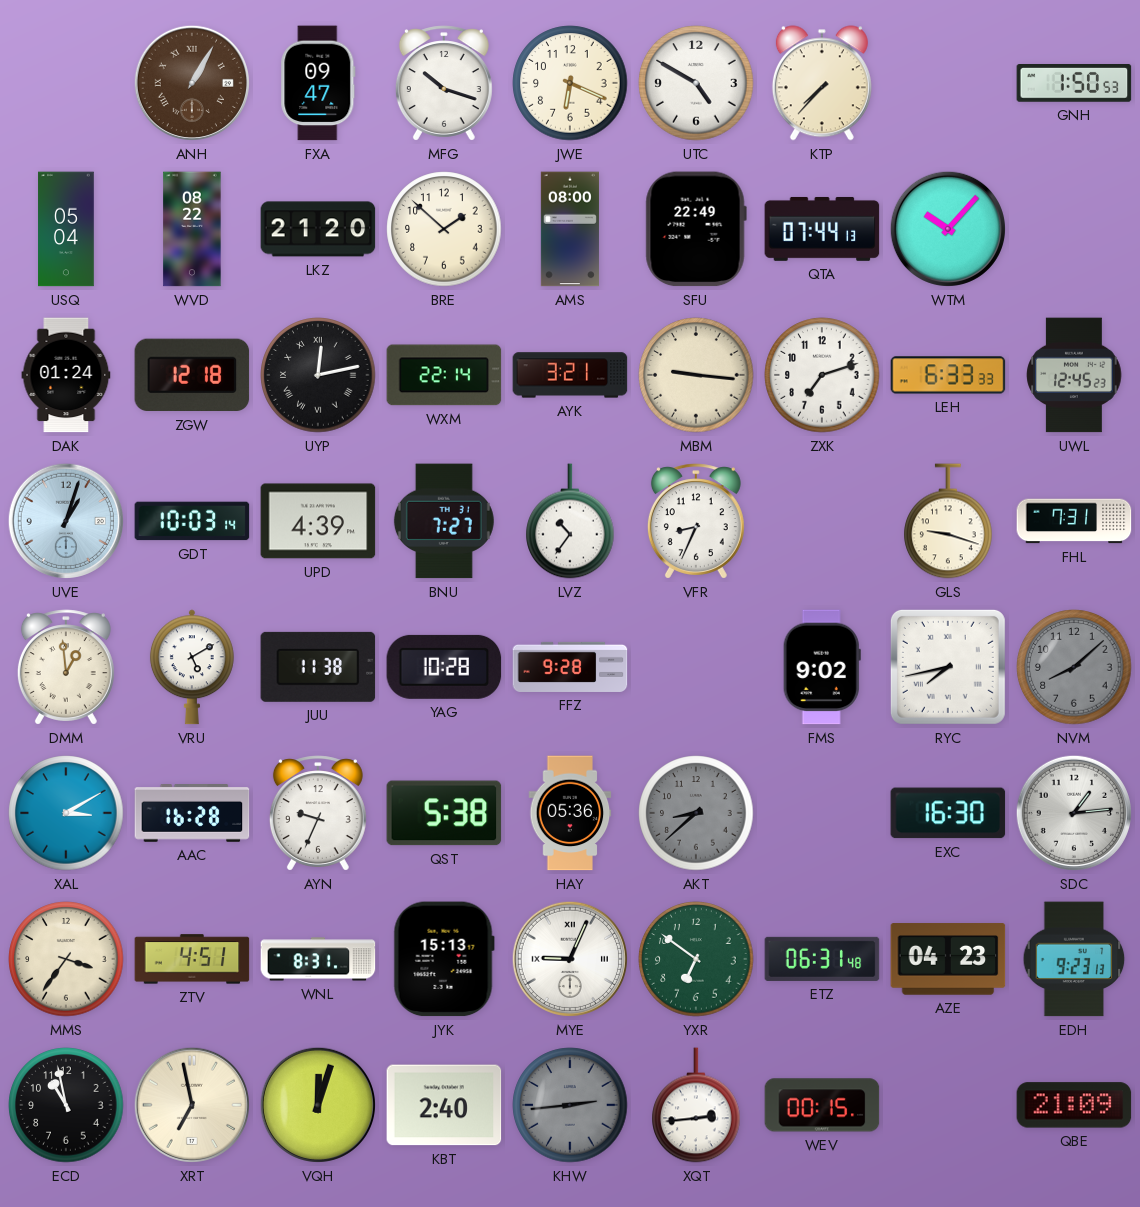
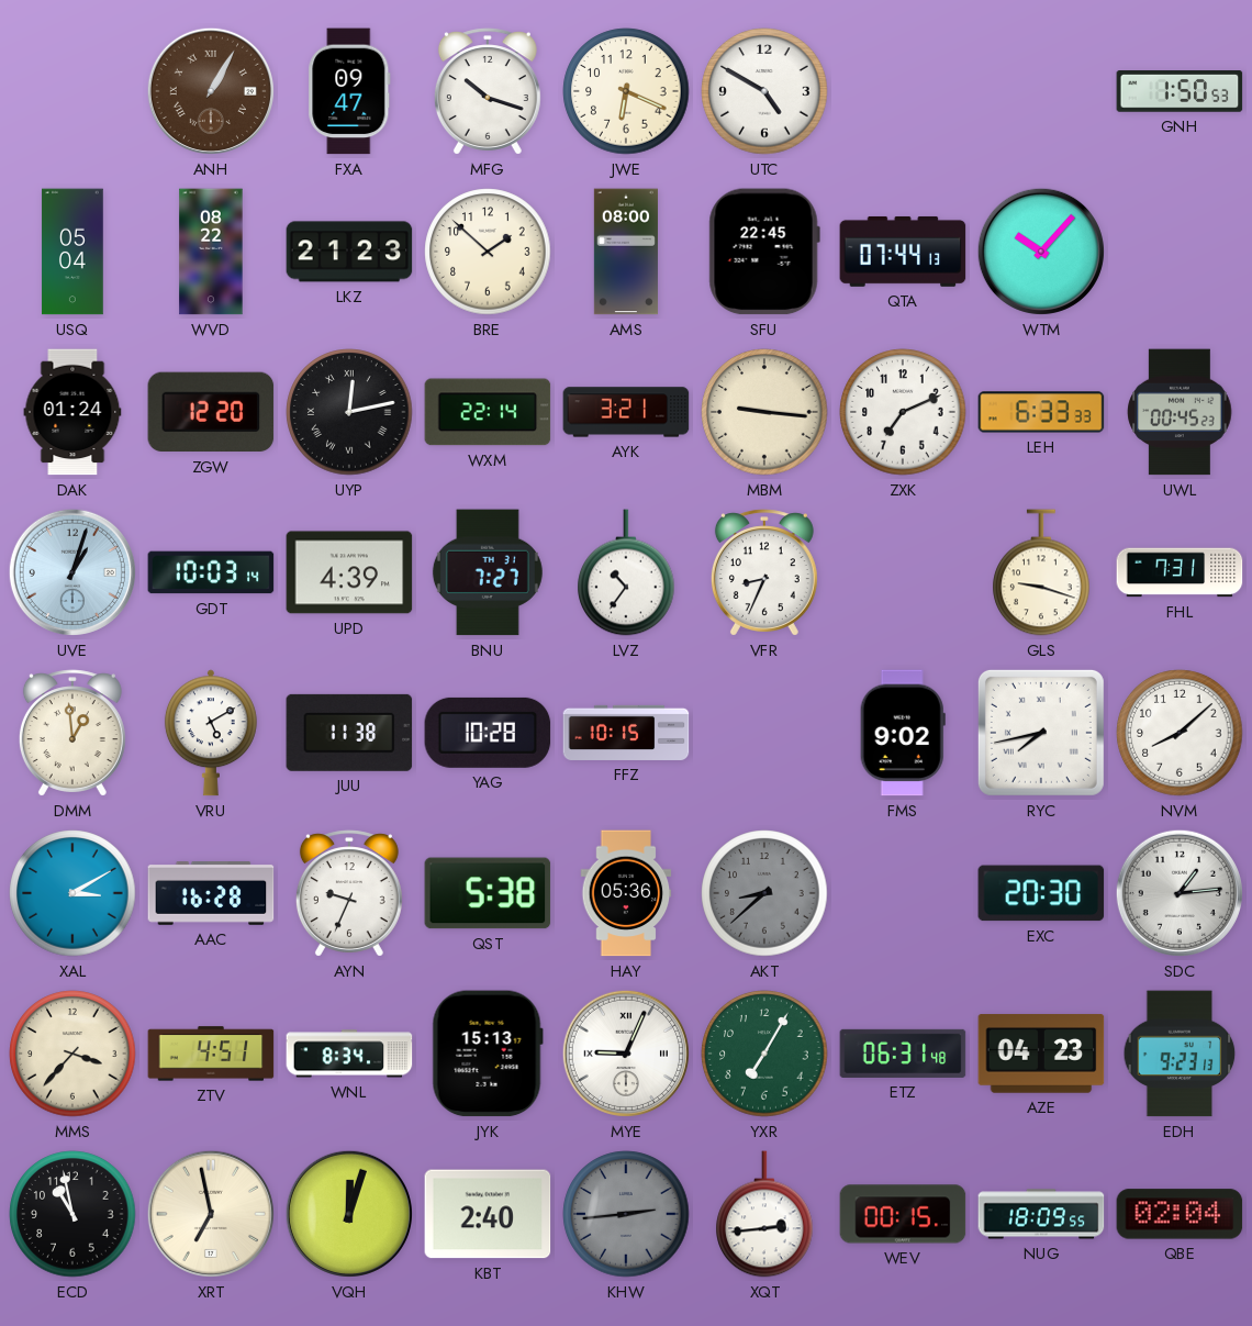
KTP: 7:37 -> none (822, 83)
LKZ: 21:20 -> 21:23 (349, 252)
SFU: 22:49 -> 22:45 (764, 252)
ZGW: 12:18 -> 12:20 (211, 412)
ZXK: 7:12 -> 7:11 (903, 412)
UWL: 12:45 -> 00:45 (1180, 412)
FFZ: 9:28 -> 10:15 (626, 733)
NVM dial: grey -> white (1180, 733)
EXC: 16:30 -> 20:30 (1041, 893)
MMS: 3:36 -> 3:37 (72, 1054)
WNL: 8:31 -> 8:34 (349, 1054)
YXR: 6:51 -> 7:05 (764, 1054)
NUG: none -> 18:09 (1041, 1214)
QBE: 21:09 -> 02:04 (1180, 1214)
